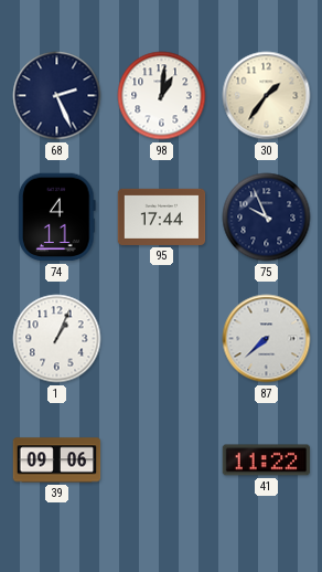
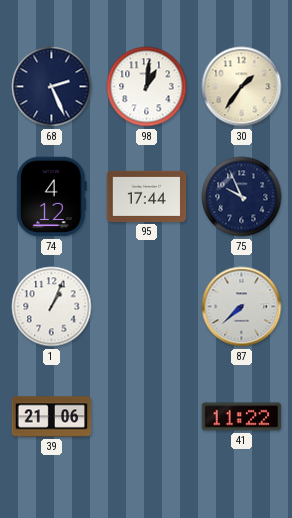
74: 4:11 -> 4:12 (52, 197)
39: 09:06 -> 21:06 (52, 417)
